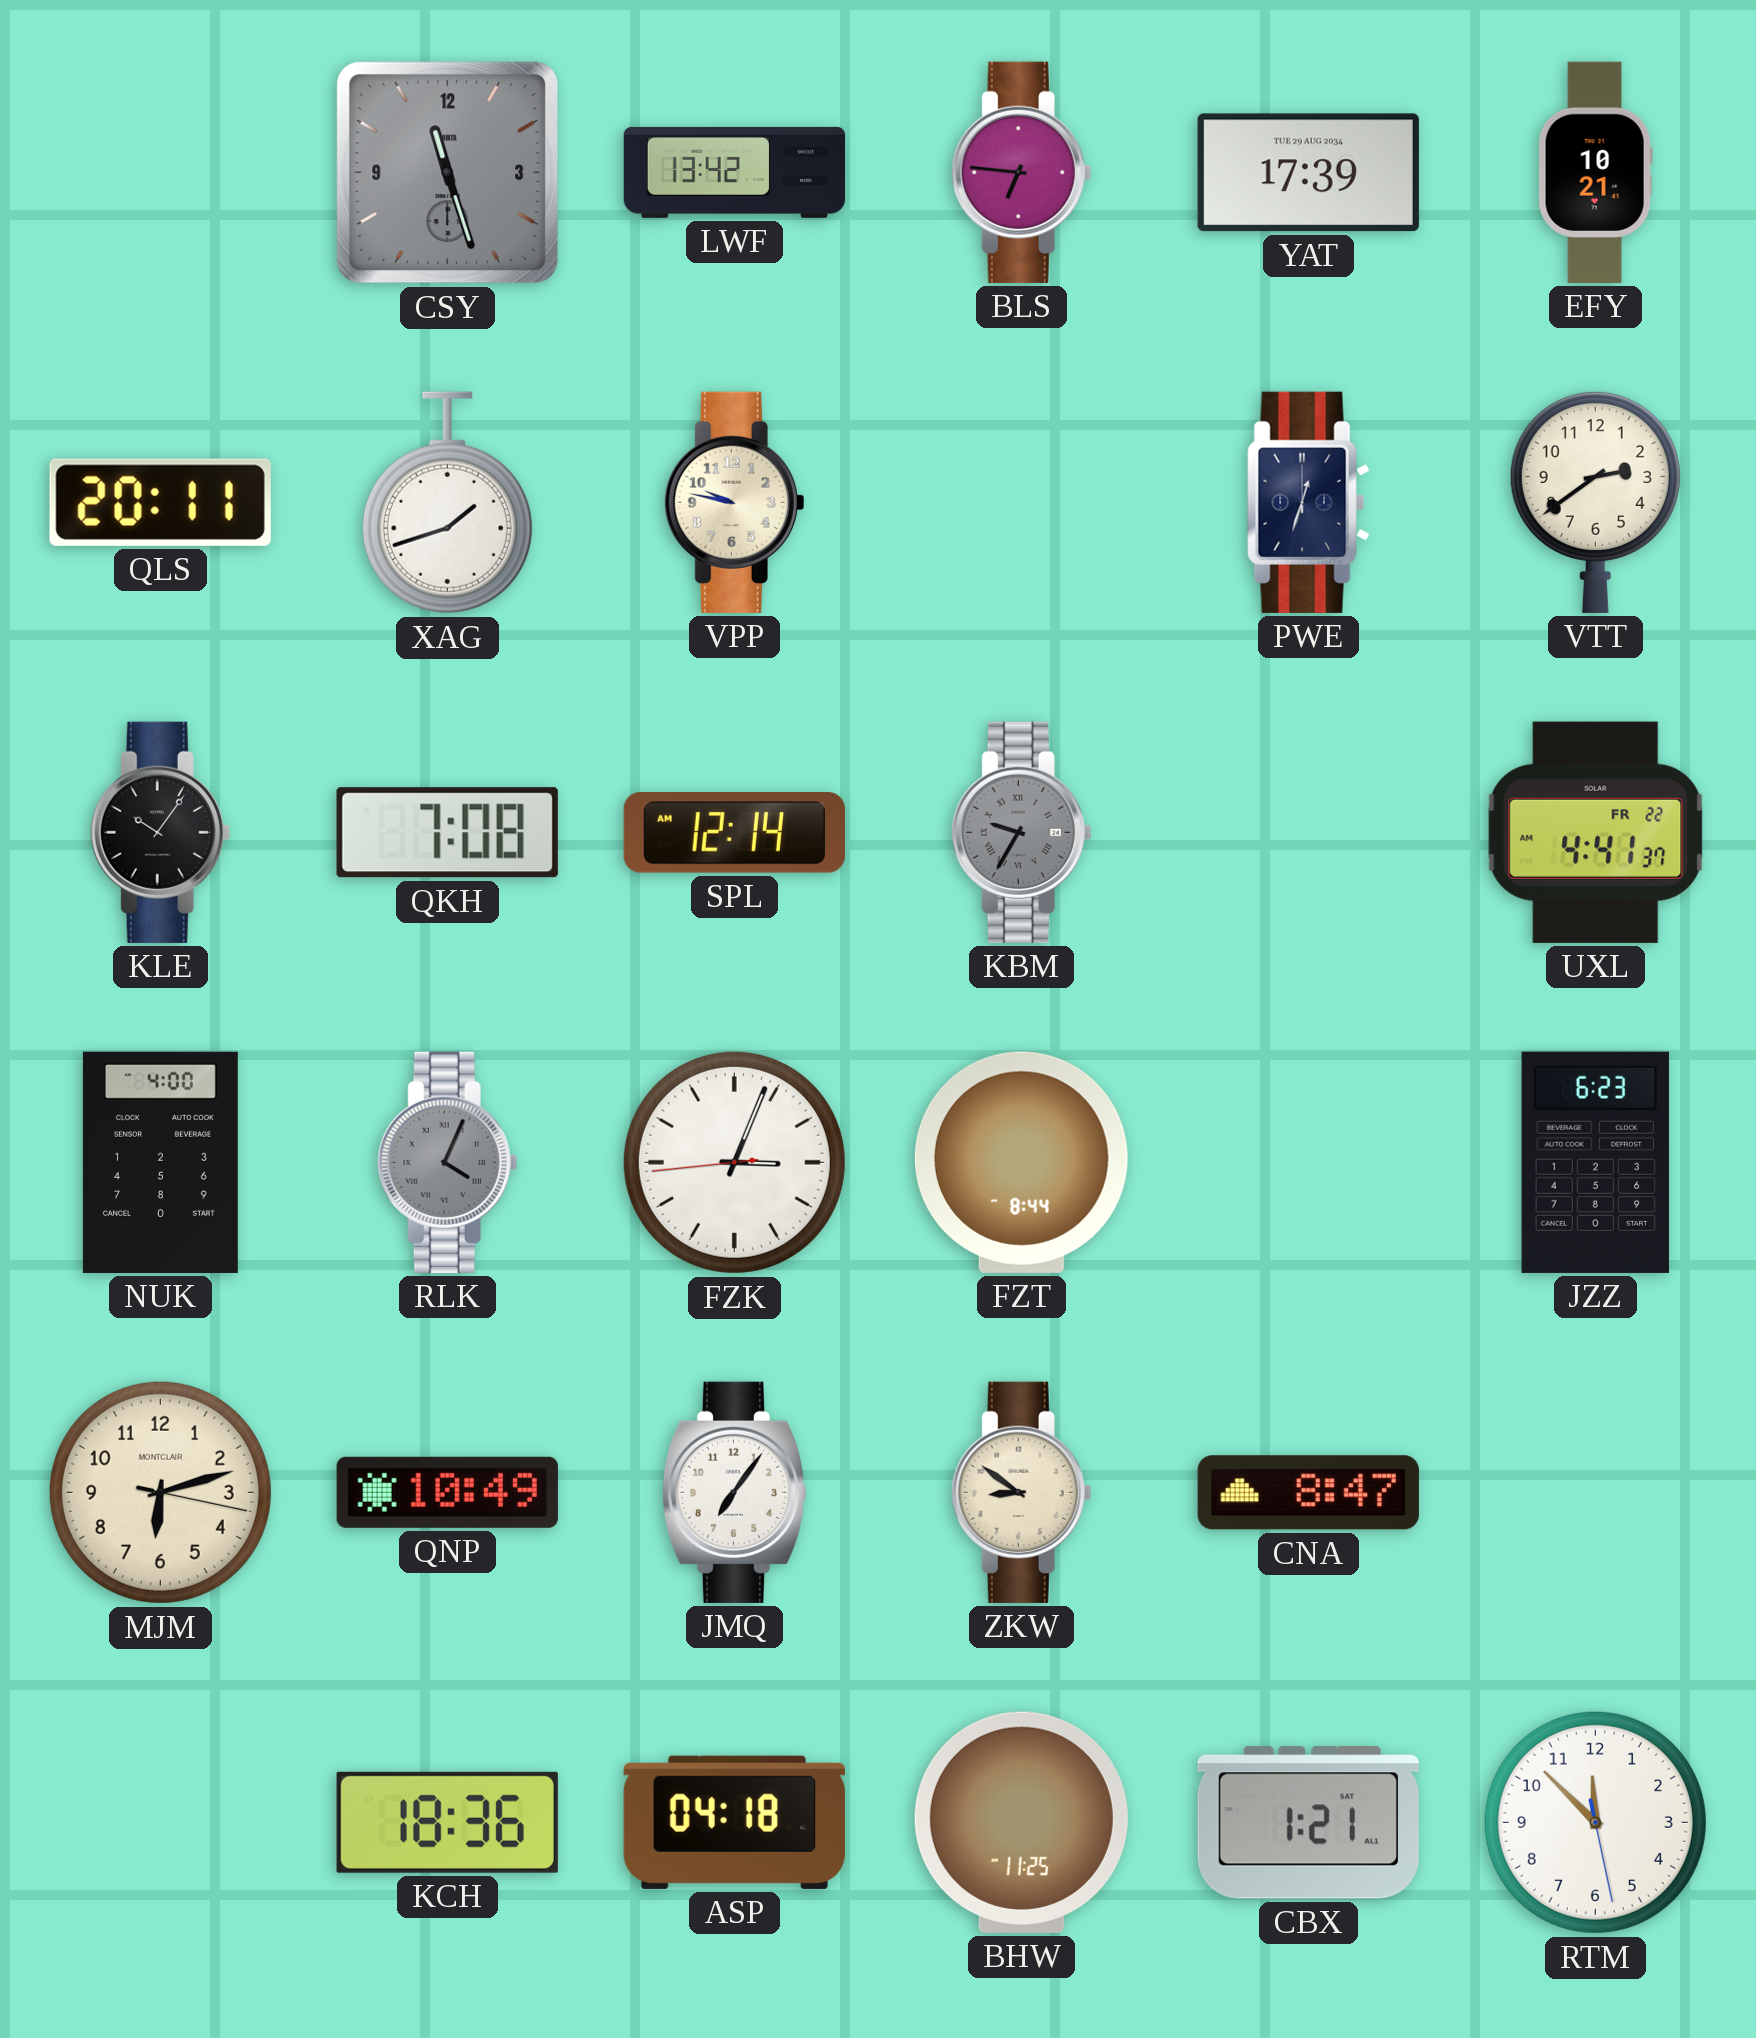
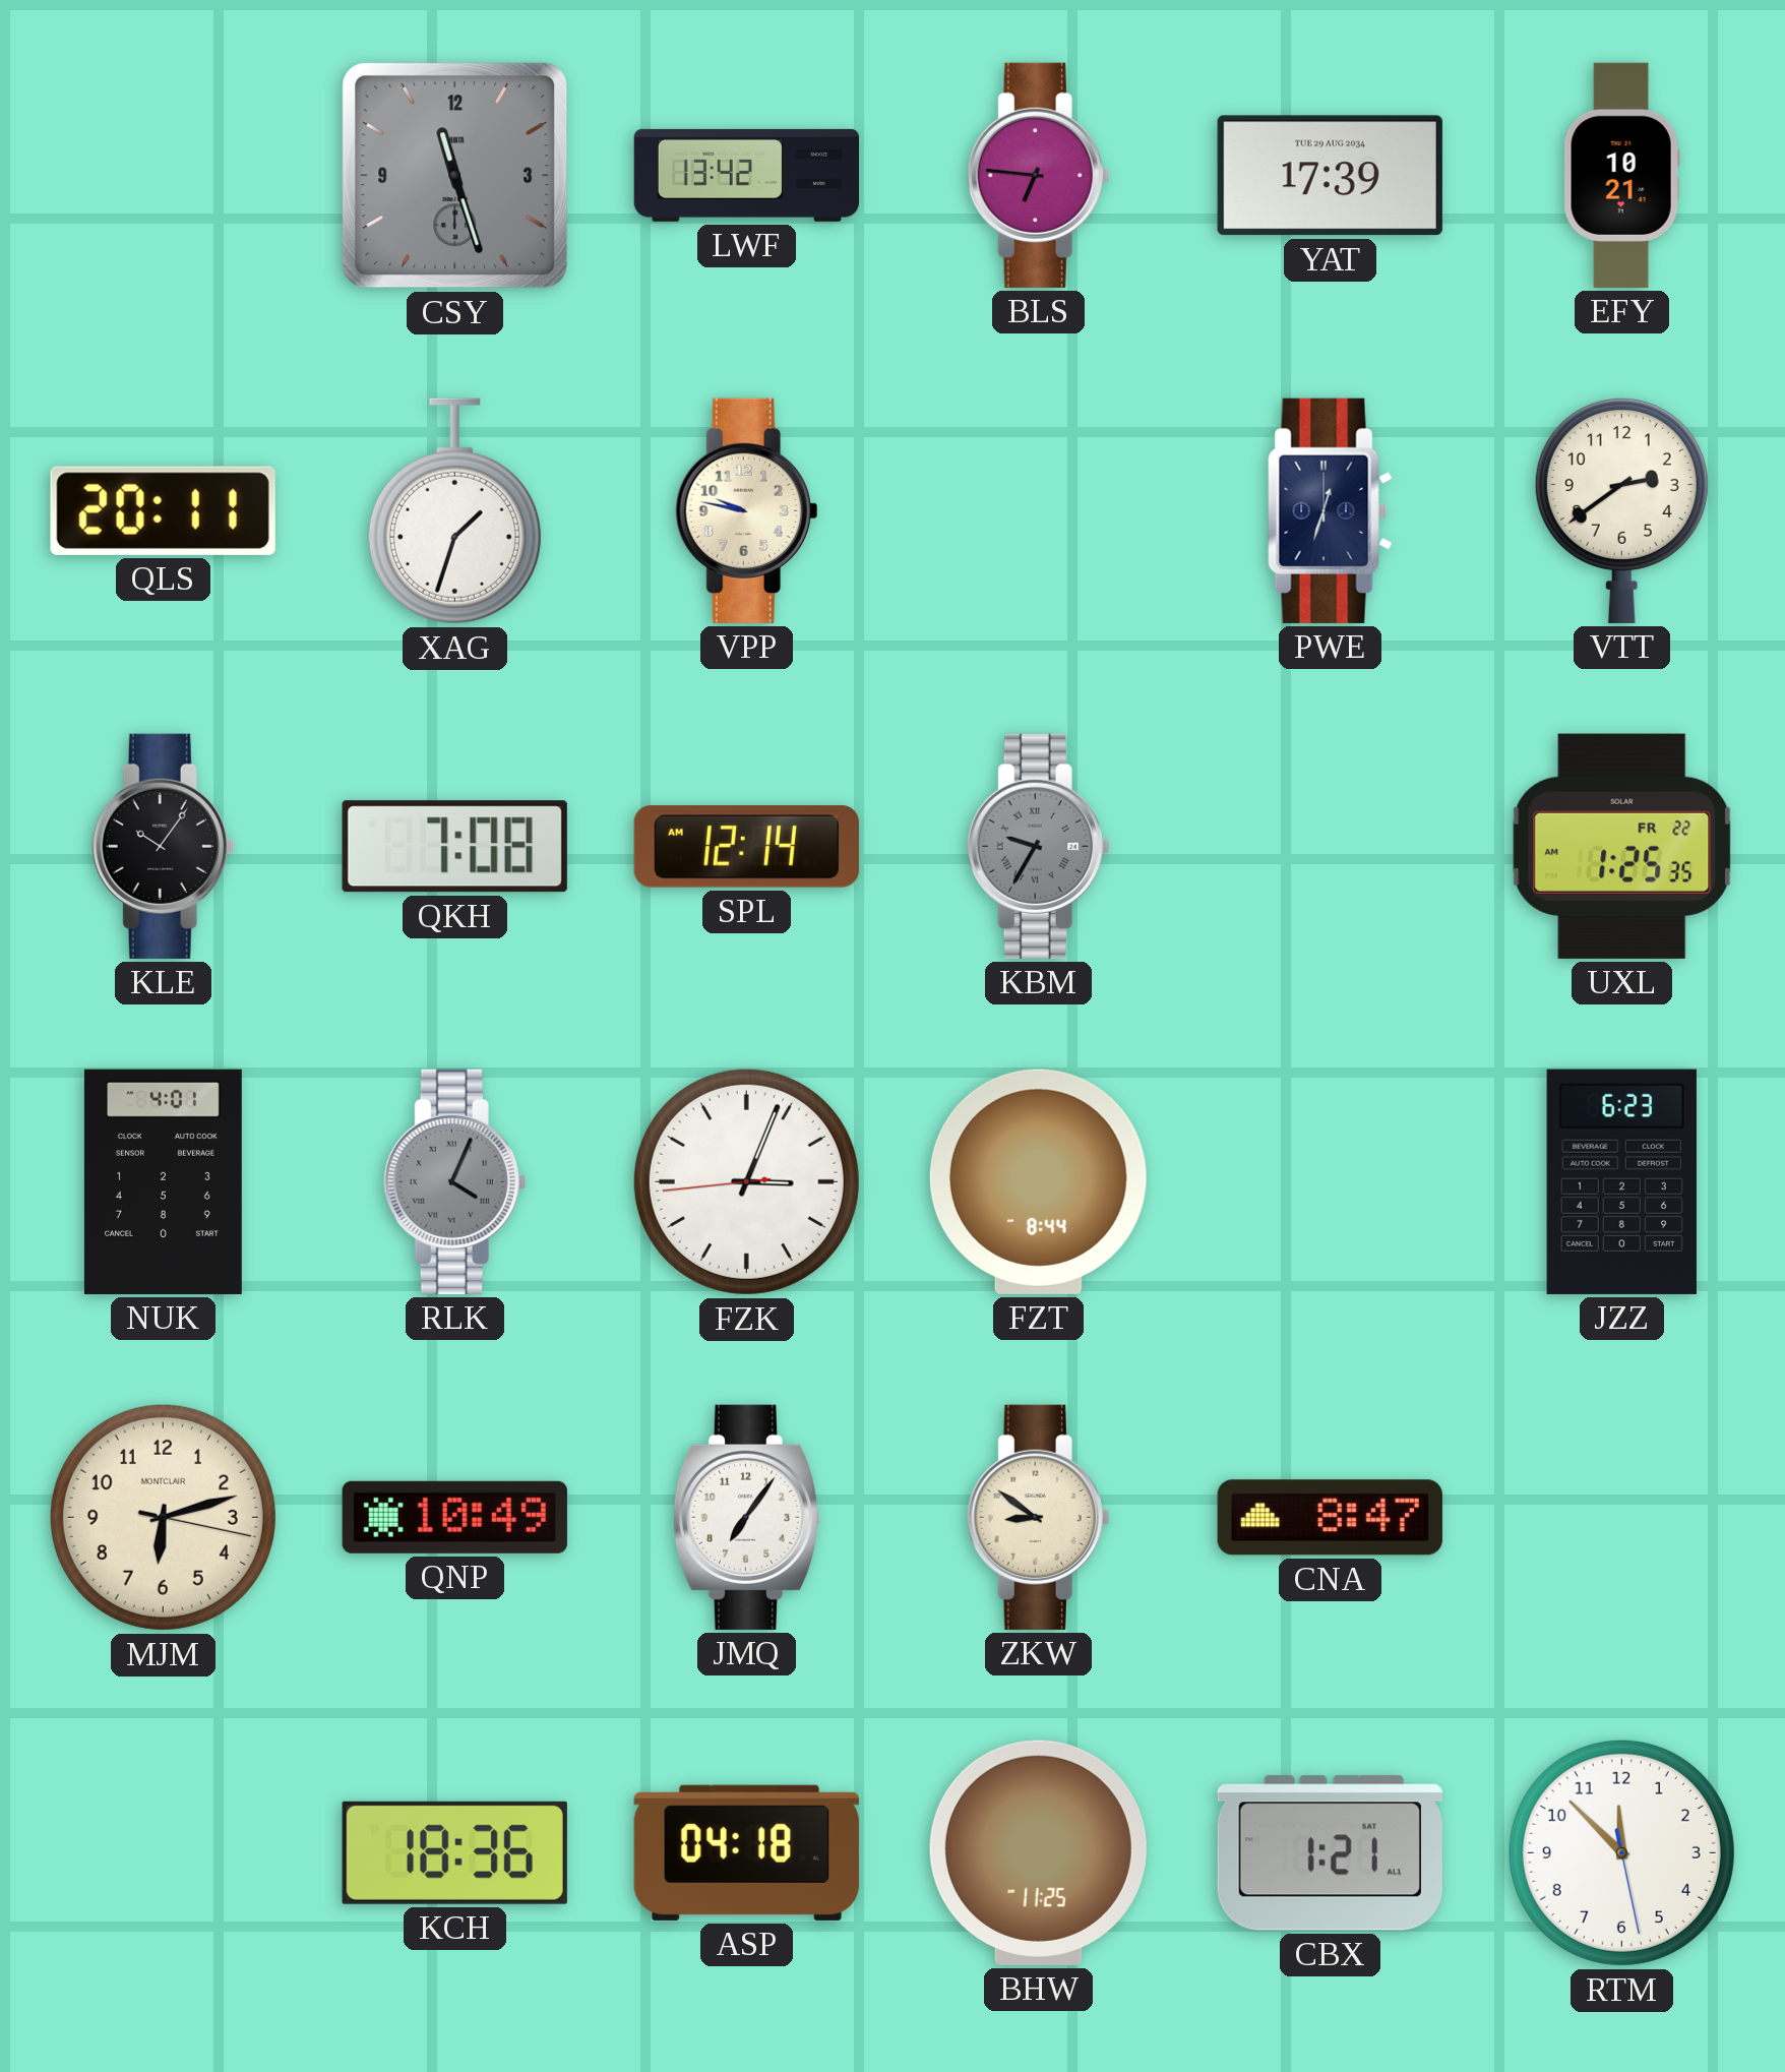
XAG: 1:42 -> 1:33 (454, 511)
UXL: 4:41 -> 1:25 (1622, 846)
NUK: 4:00 -> 4:01 (163, 1181)
